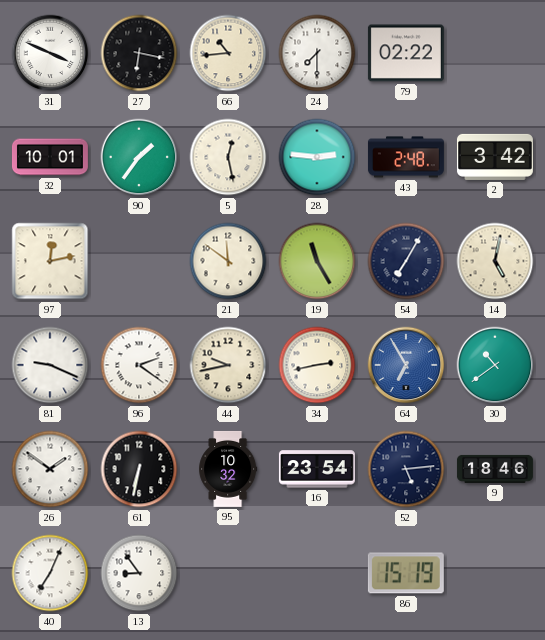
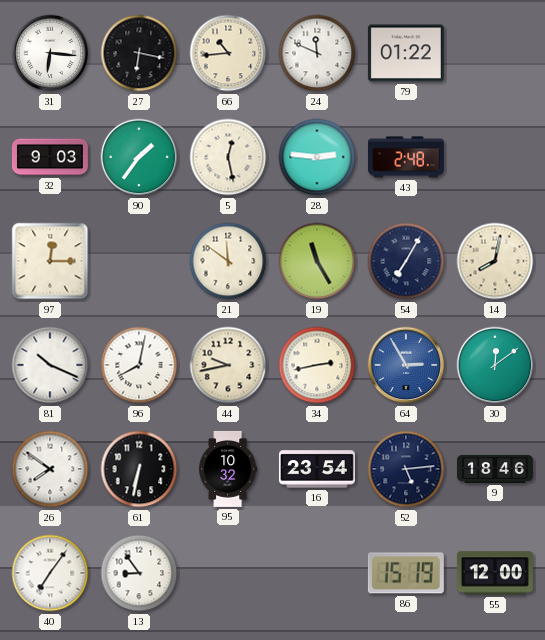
31: 3:49 -> 6:16 (50, 53)
24: 7:30 -> 11:49 (317, 53)
79: 02:22 -> 01:22 (406, 53)
32: 10:01 -> 9:03 (50, 157)
2: 3:42 -> none (495, 157)
97: 12:13 -> 12:15 (50, 261)
14: 5:02 -> 8:02 (495, 261)
81: 9:19 -> 10:19 (50, 365)
96: 2:21 -> 8:02 (139, 365)
64: 6:55 -> 2:55 (406, 365)
30: 10:39 -> 12:09 (495, 365)
26: 1:51 -> 7:51 (50, 469)
40: 7:04 -> 7:06 (50, 573)
55: none -> 12:00 (495, 573)
